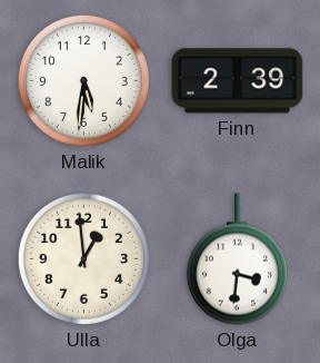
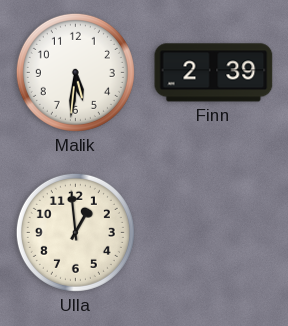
Olga: 3:31 -> none (237, 259)
